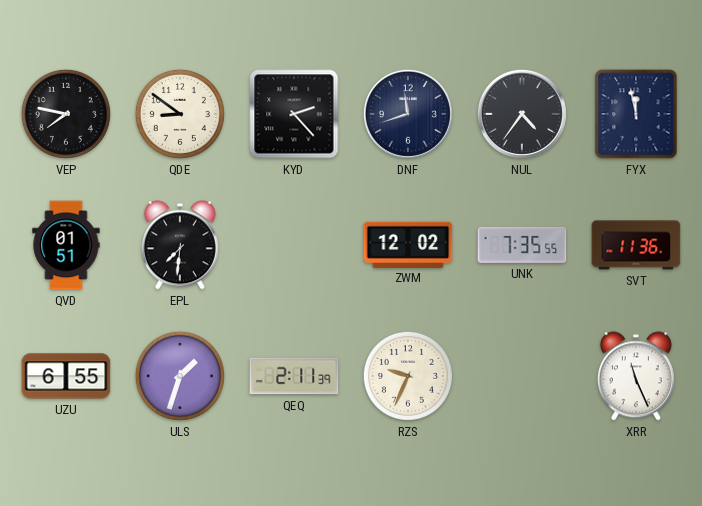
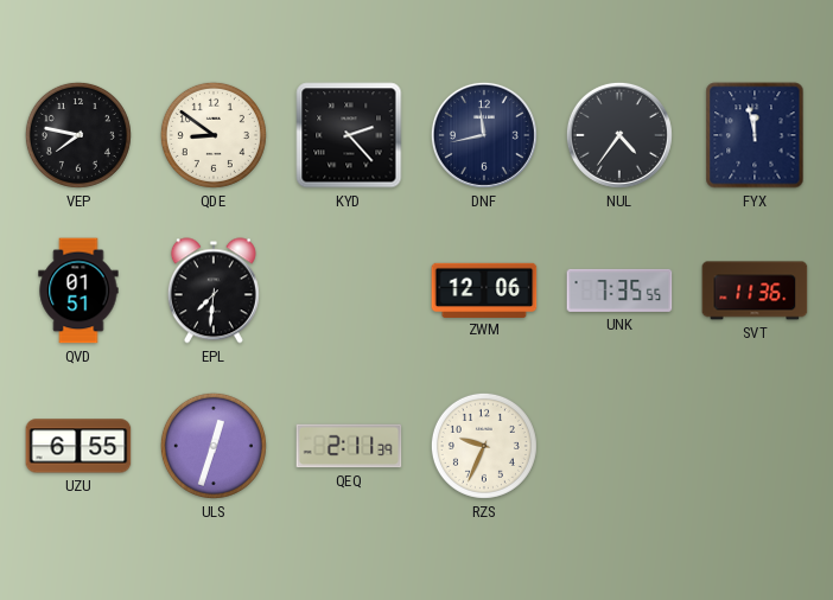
DNF: 11:42 -> 11:43 (484, 135)
ZWM: 12:02 -> 12:06 (484, 289)
ULS: 1:33 -> 12:33 (214, 446)
XRR: 11:26 -> none (636, 376)
